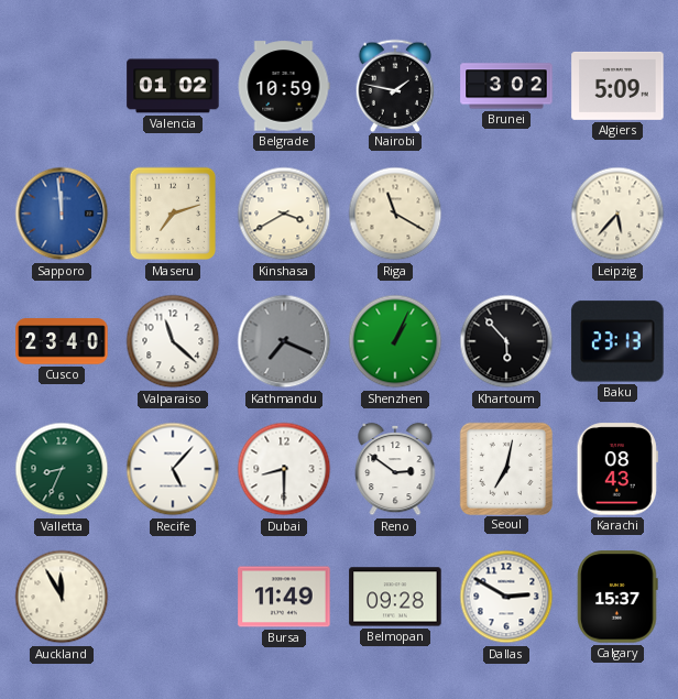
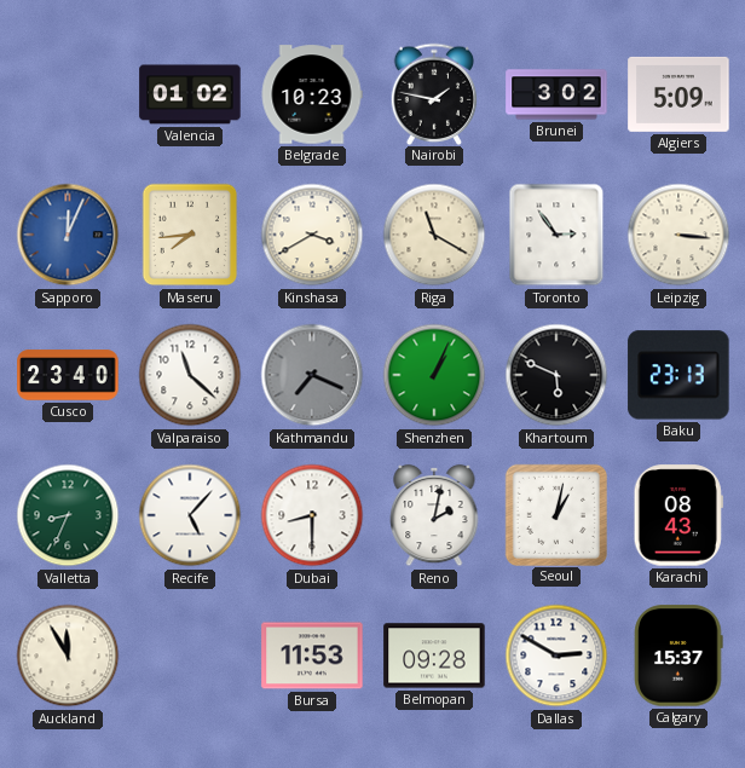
Belgrade: 10:59 -> 10:23 (312, 94)
Sapporo: 11:59 -> 12:04 (68, 235)
Maseru: 7:12 -> 7:44 (190, 235)
Toronto: none -> 2:54 (556, 235)
Leipzig: 5:37 -> 3:16 (678, 235)
Khartoum: 5:53 -> 5:49 (556, 375)
Reno: 2:51 -> 2:02 (434, 515)
Seoul: 7:02 -> 1:02 (555, 514)
Bursa: 11:49 -> 11:53 (312, 656)
